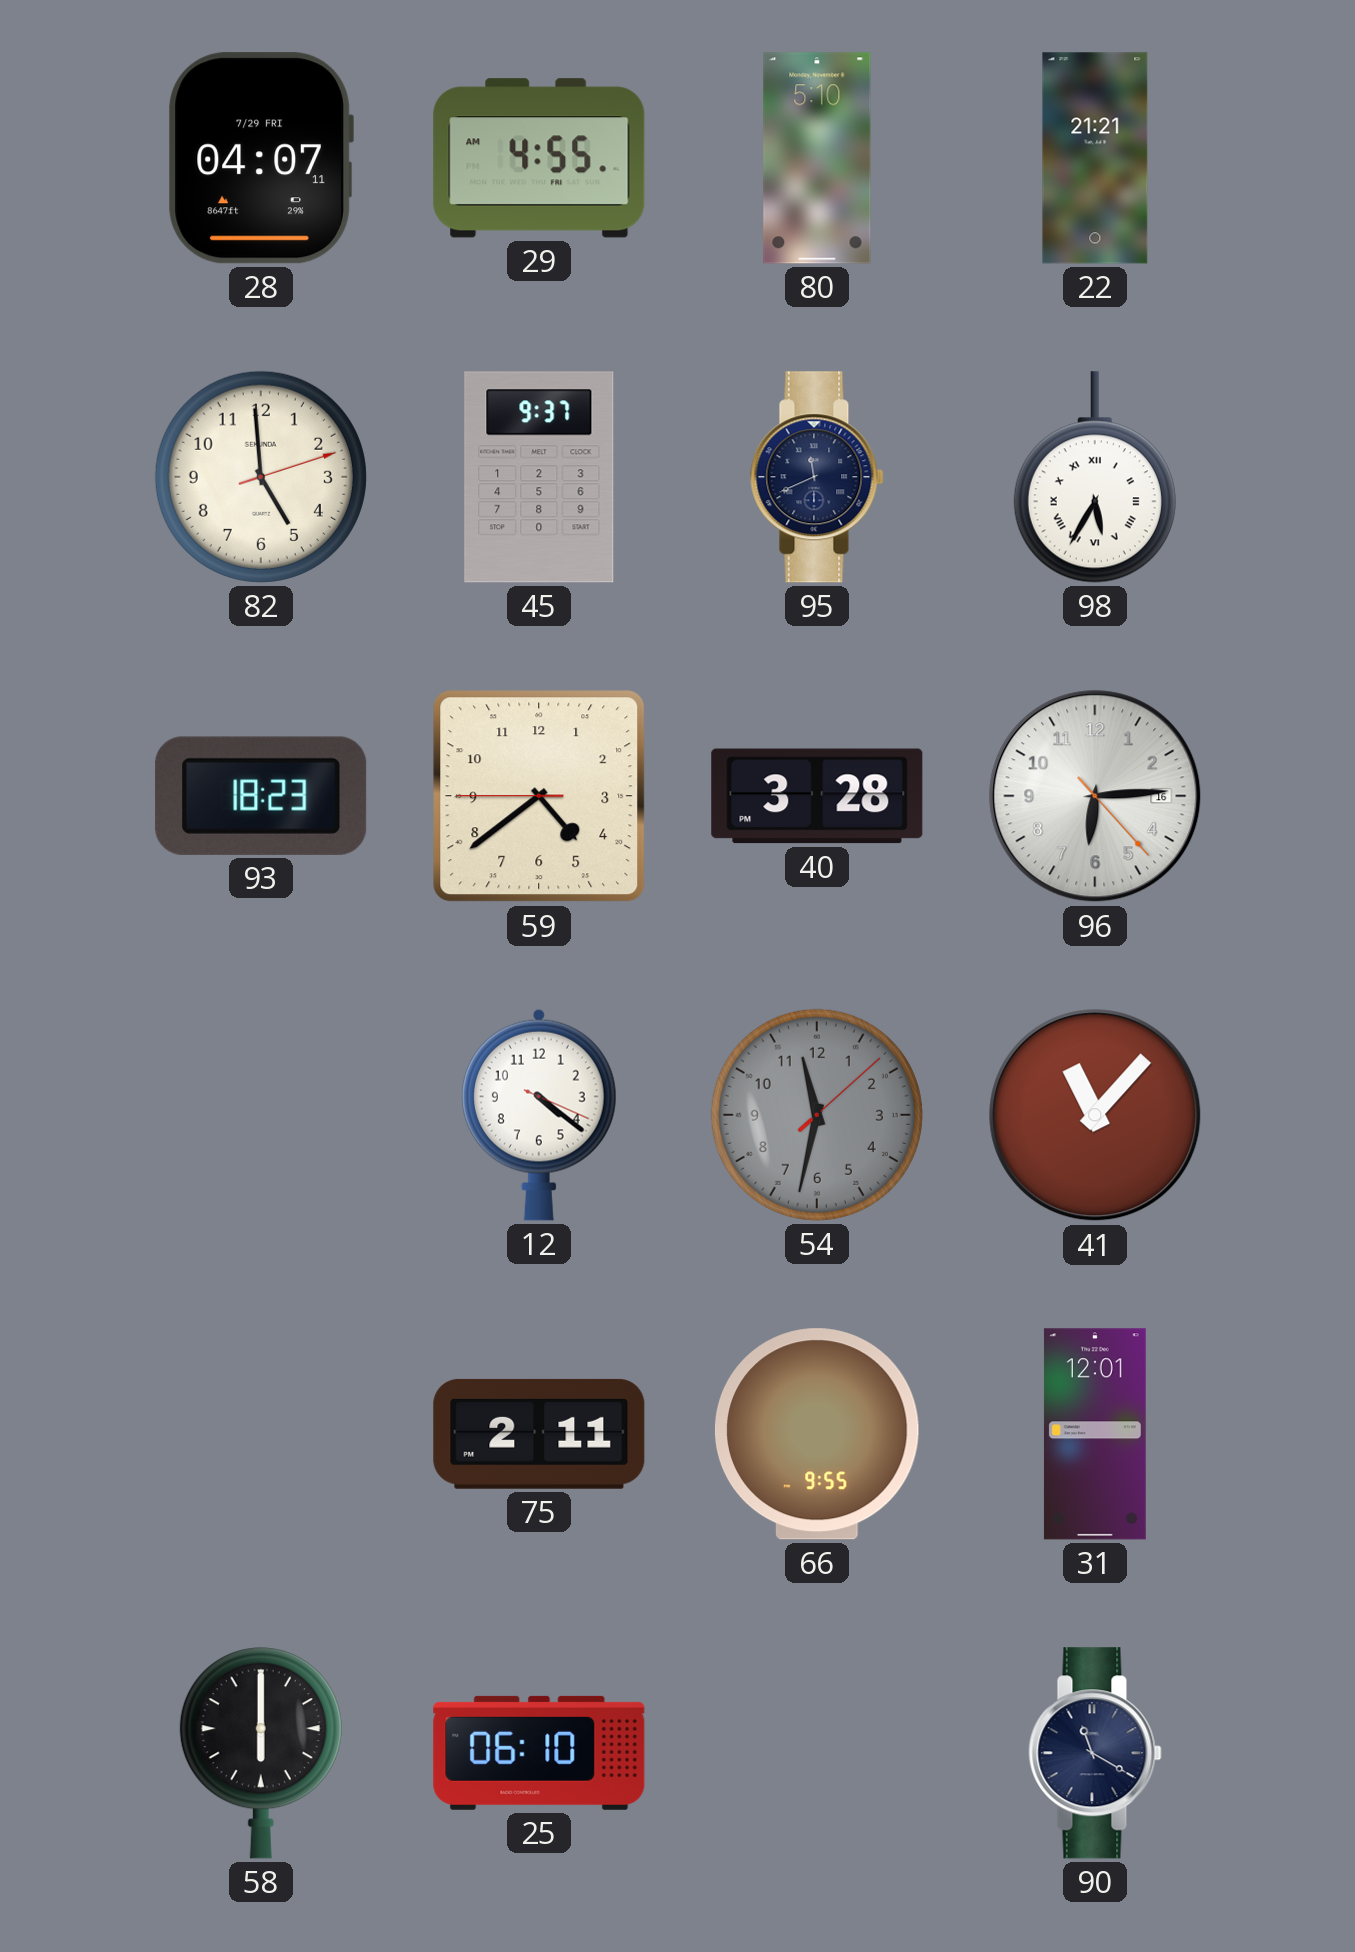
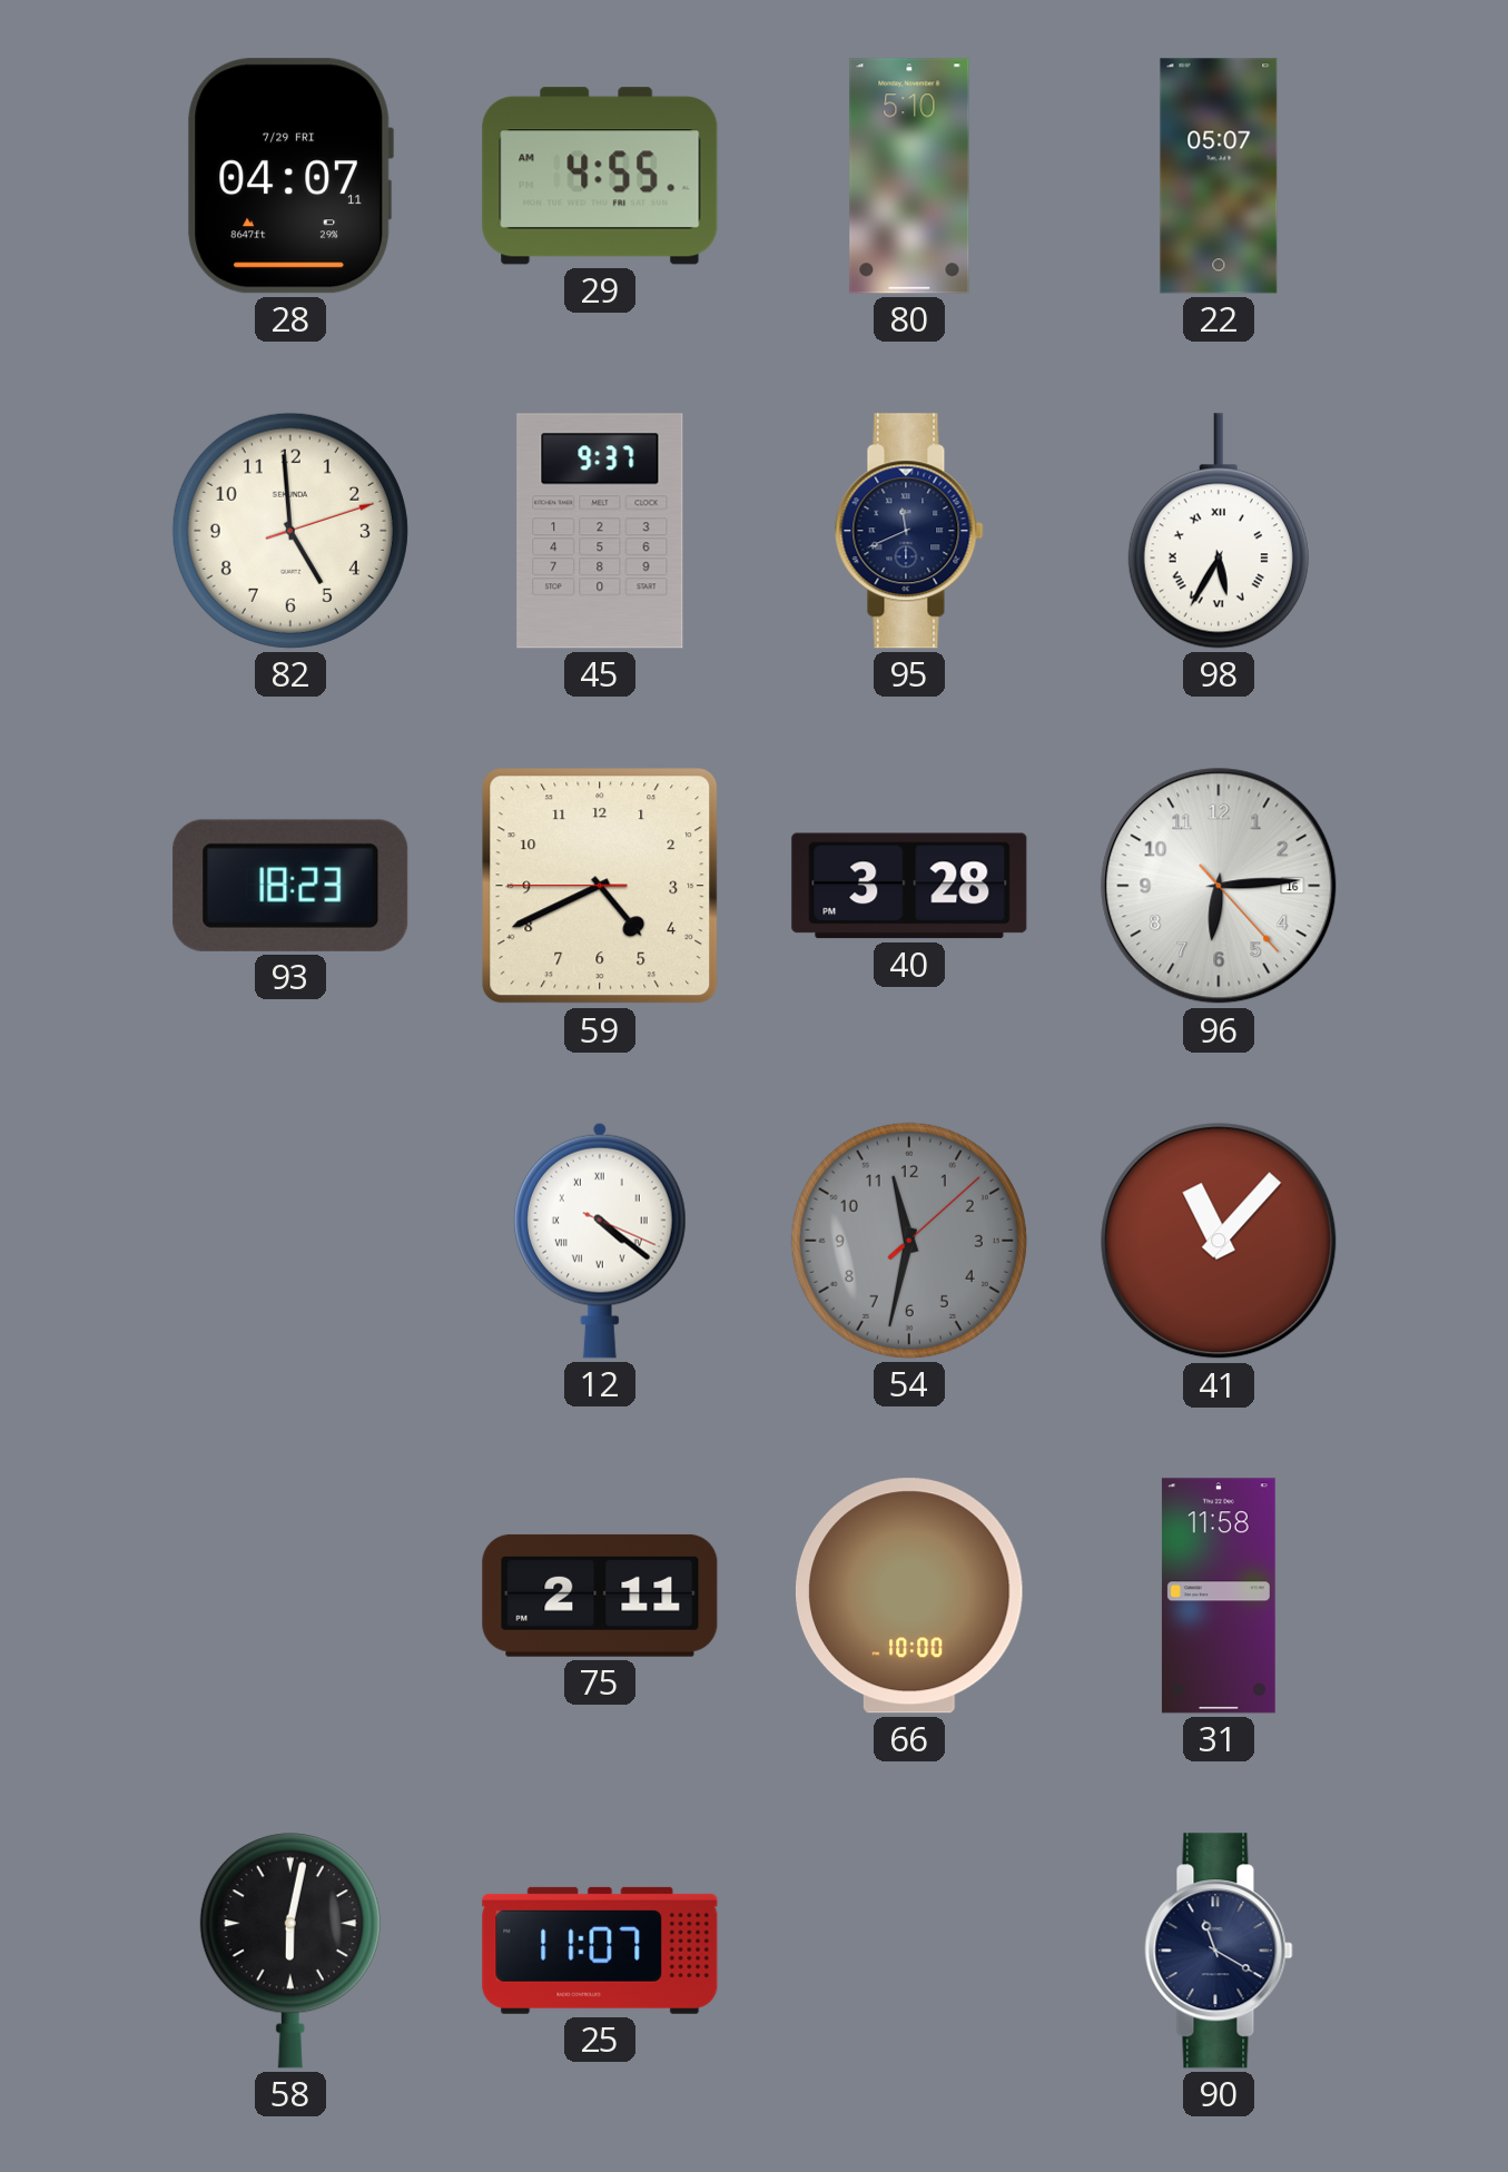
22: 21:21 -> 05:07 (1219, 176)
59: 4:38 -> 4:40 (600, 886)
12 numerals: Arabic -> Roman (600, 1241)
66: 9:55 -> 10:00 (909, 1596)
31: 12:01 -> 11:58 (1219, 1596)
58: 6:00 -> 6:02 (290, 1951)
25: 06:10 -> 11:07 (600, 1951)
